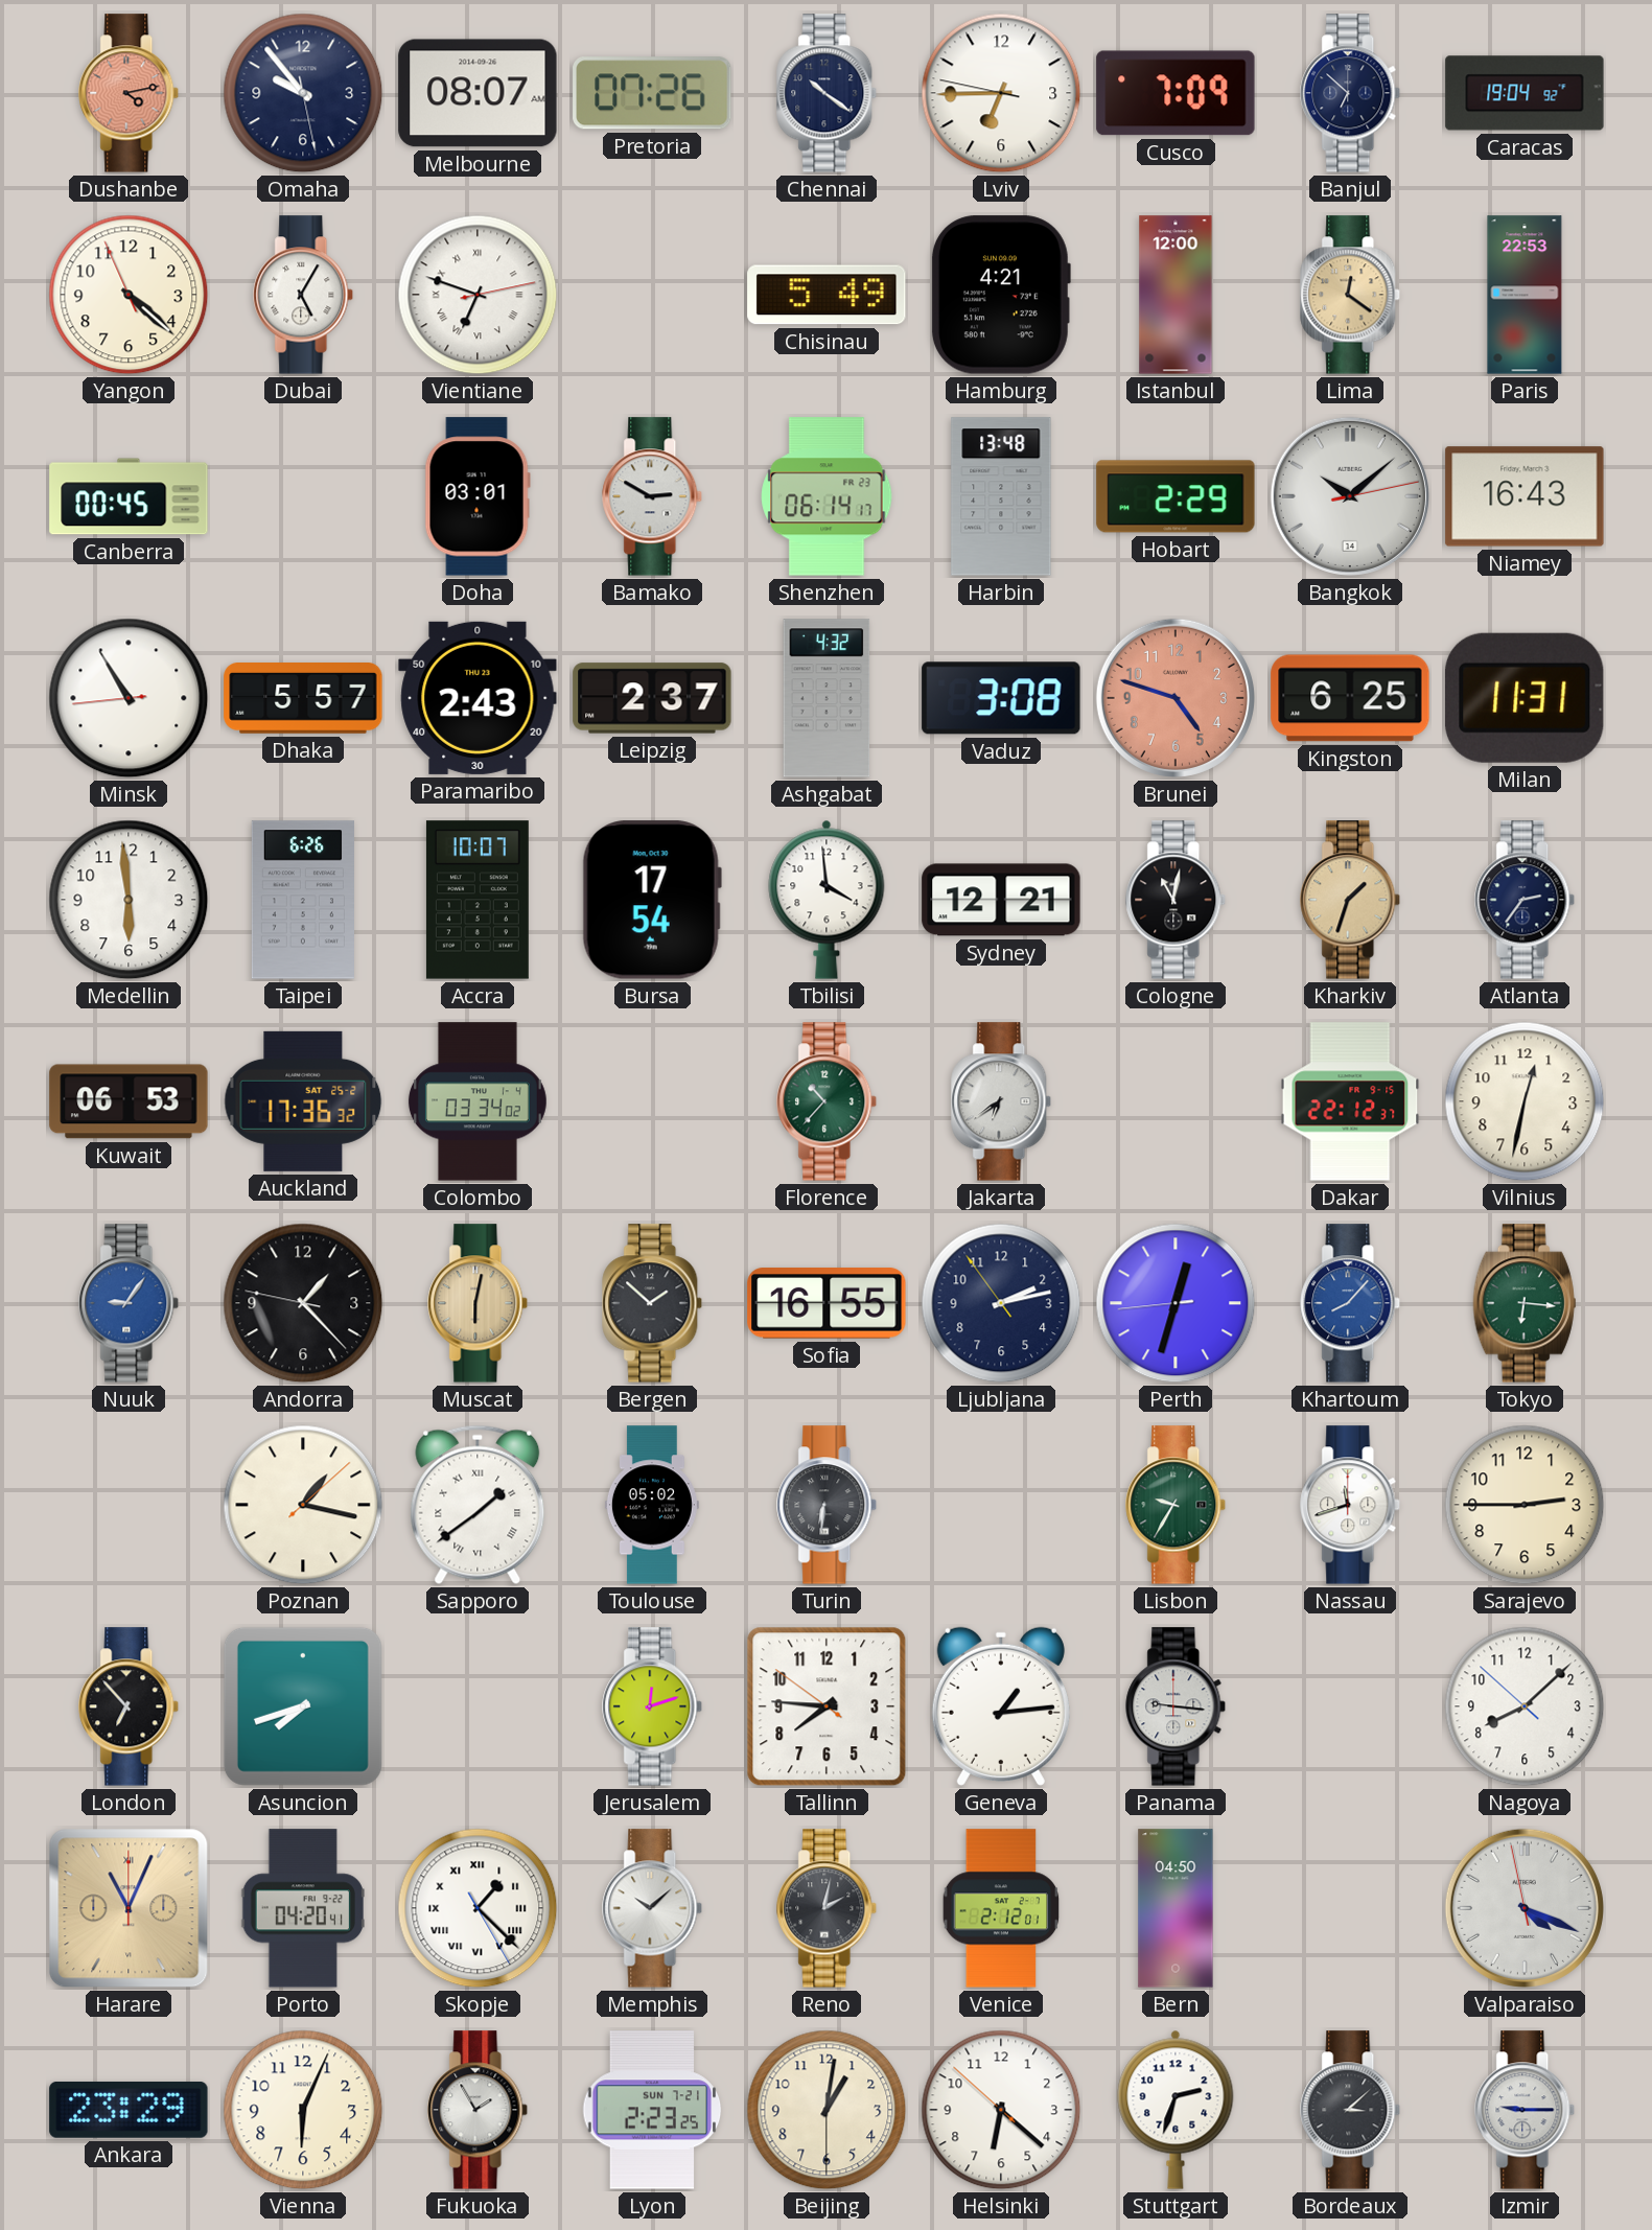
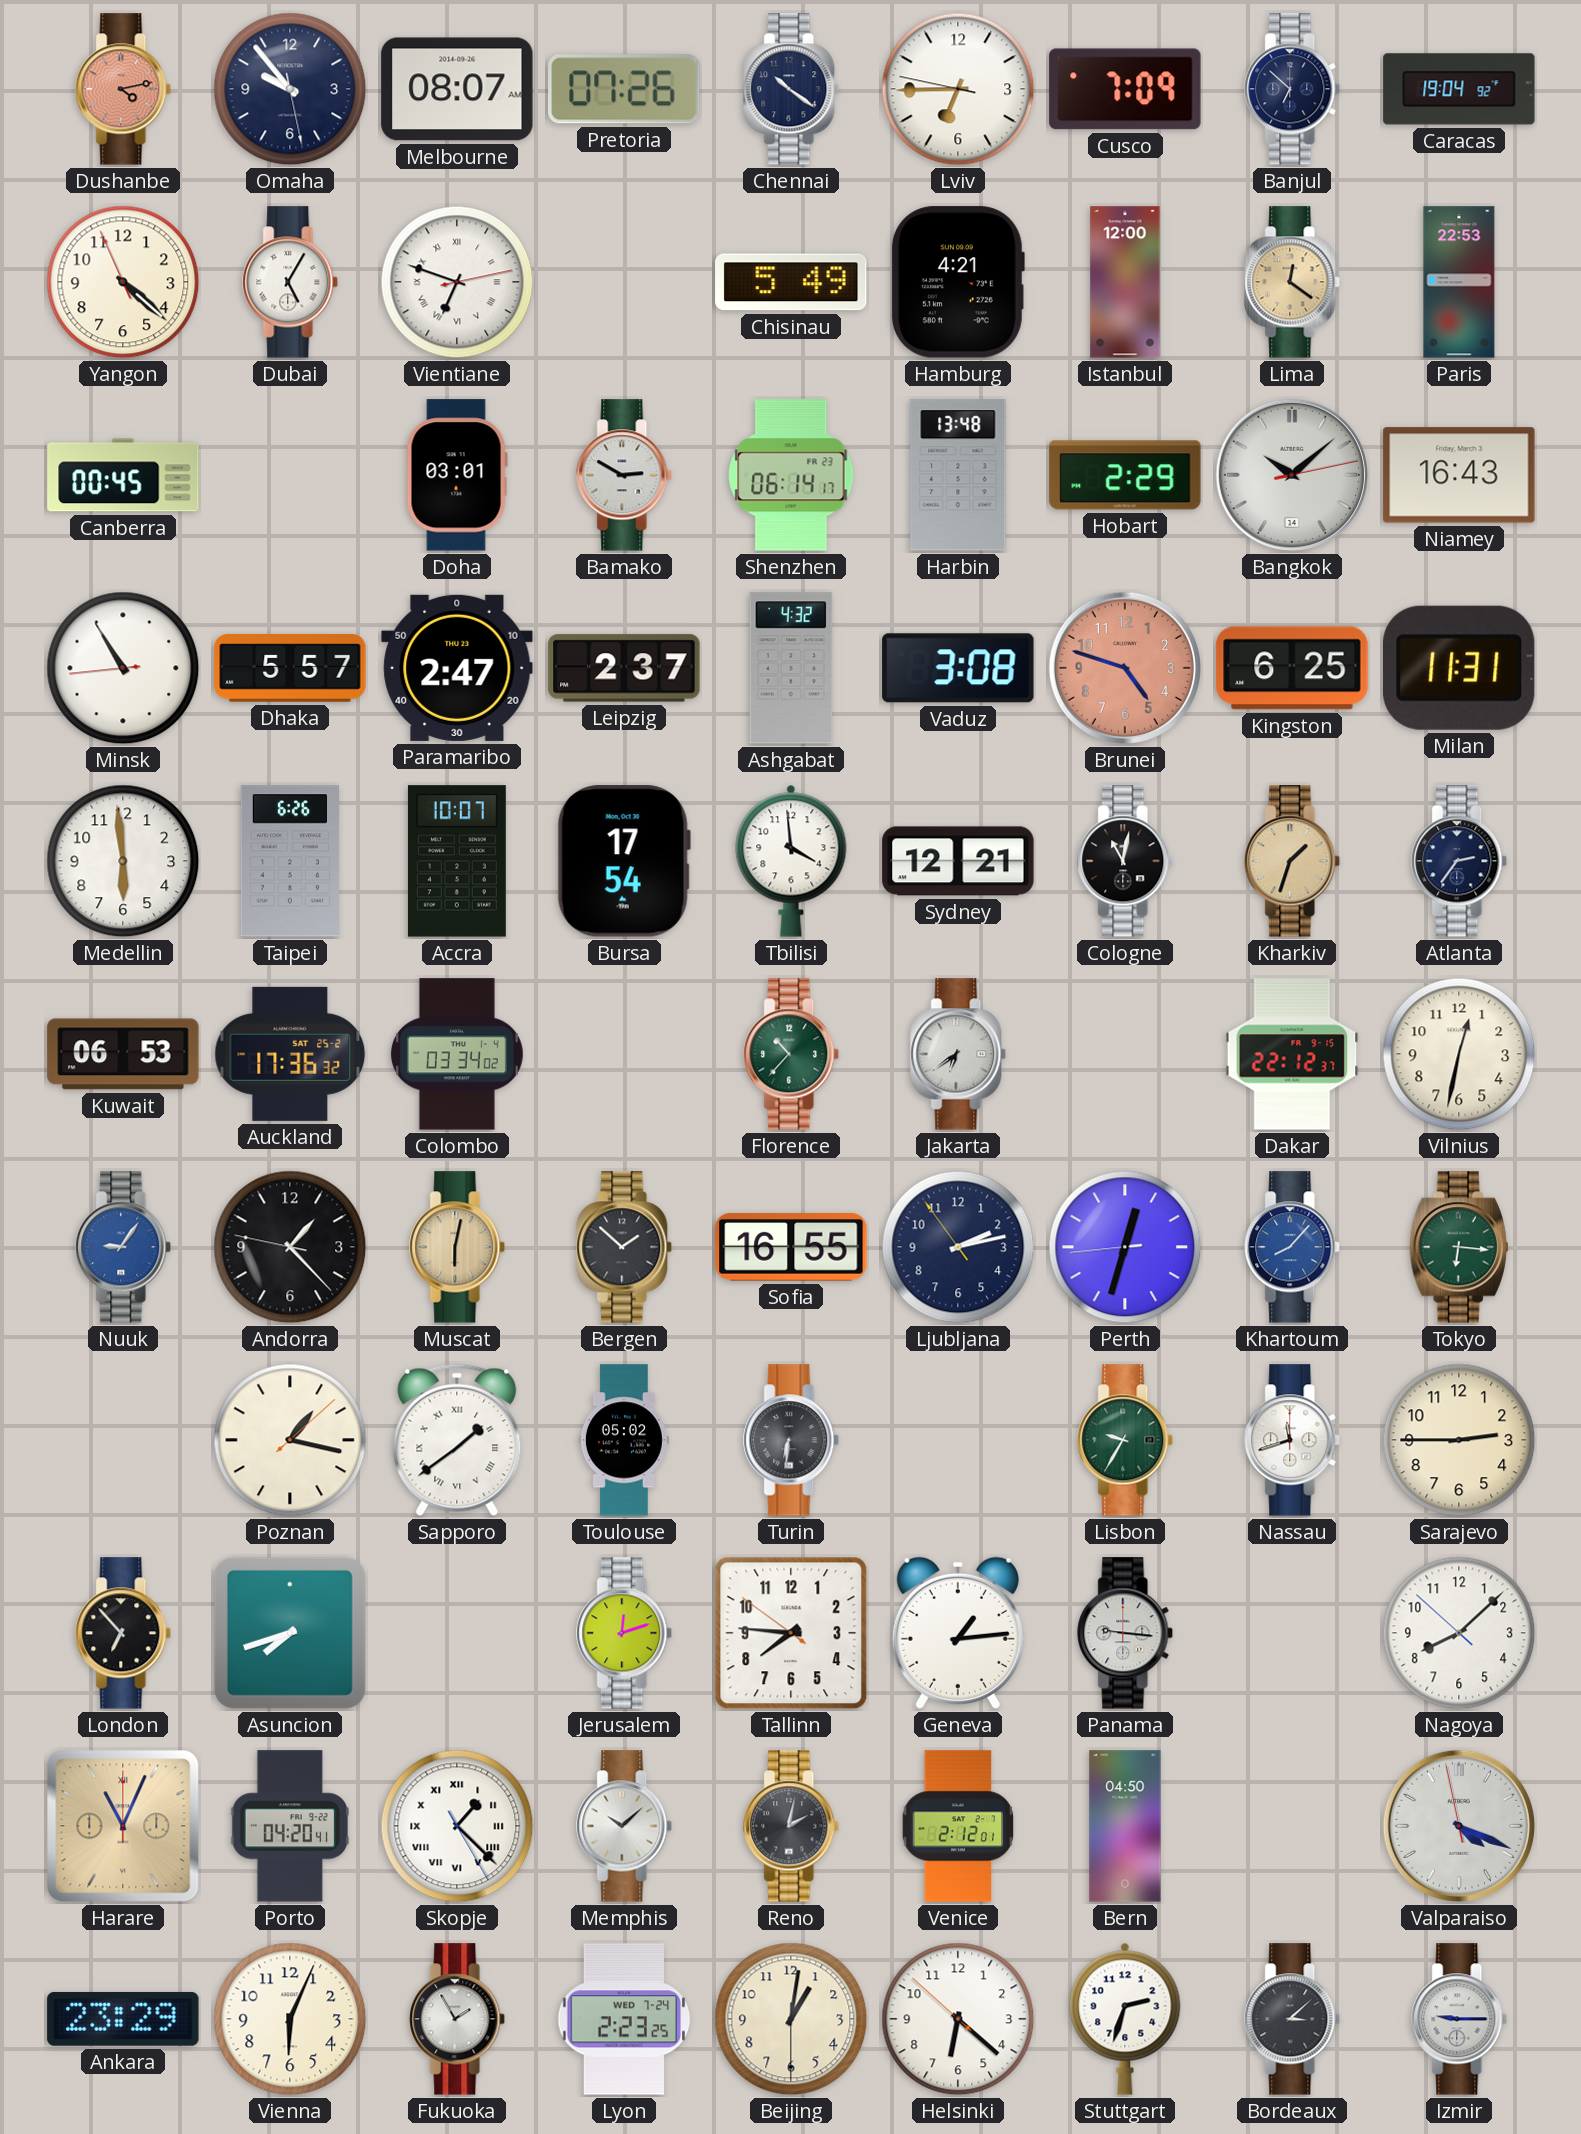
Paramaribo: 2:43 -> 2:47 (457, 668)
Lyon date: SUN 7-21 -> WED 7-24 (624, 2019)
